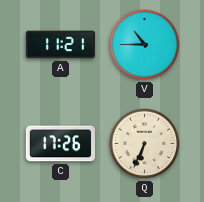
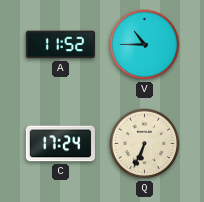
A: 11:21 -> 11:52 (60, 45)
C: 17:26 -> 17:24 (60, 144)
